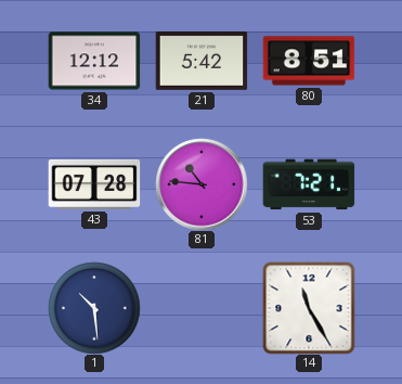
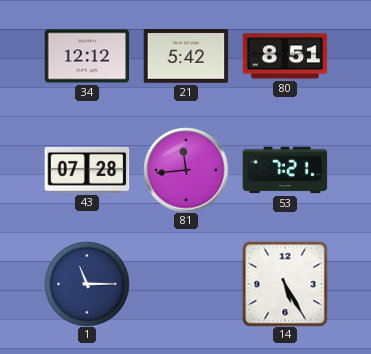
81: 10:46 -> 11:44 (186, 170)
1: 10:29 -> 11:15 (87, 284)
14: 11:25 -> 5:25 (285, 284)
